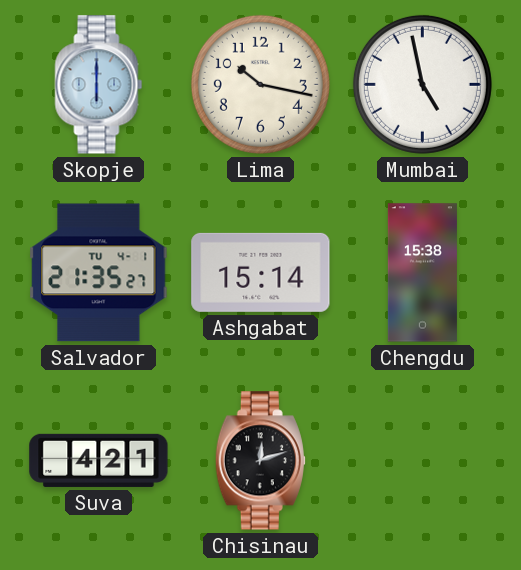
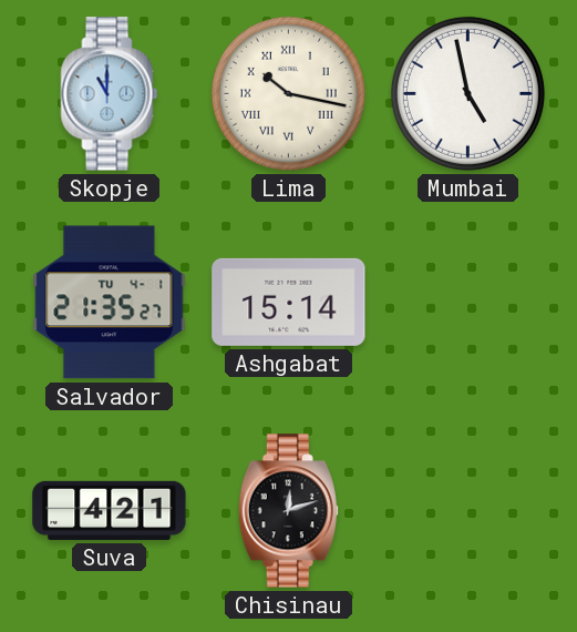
Skopje: 6:00 -> 11:00 (110, 94)
Lima numerals: Arabic -> Roman (288, 93)
Chengdu: 15:38 -> none (422, 273)
